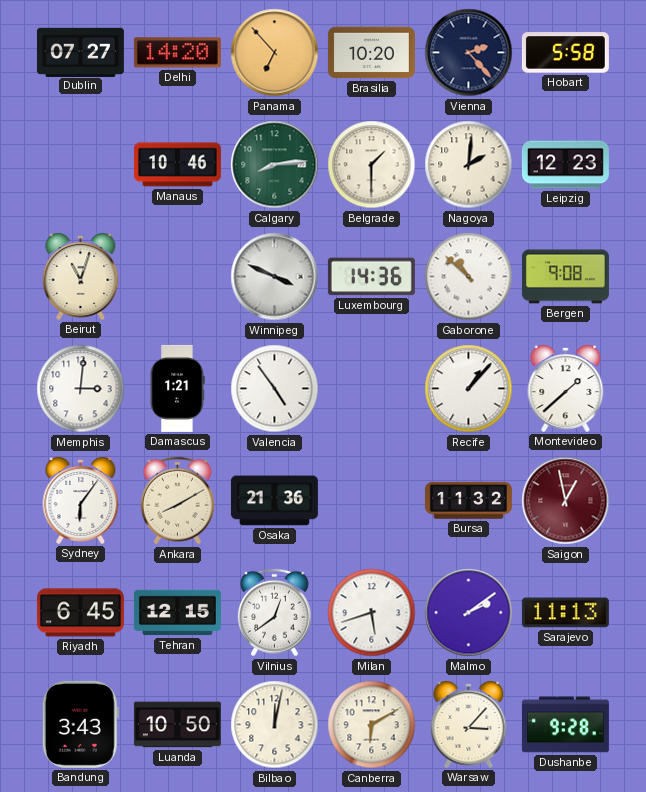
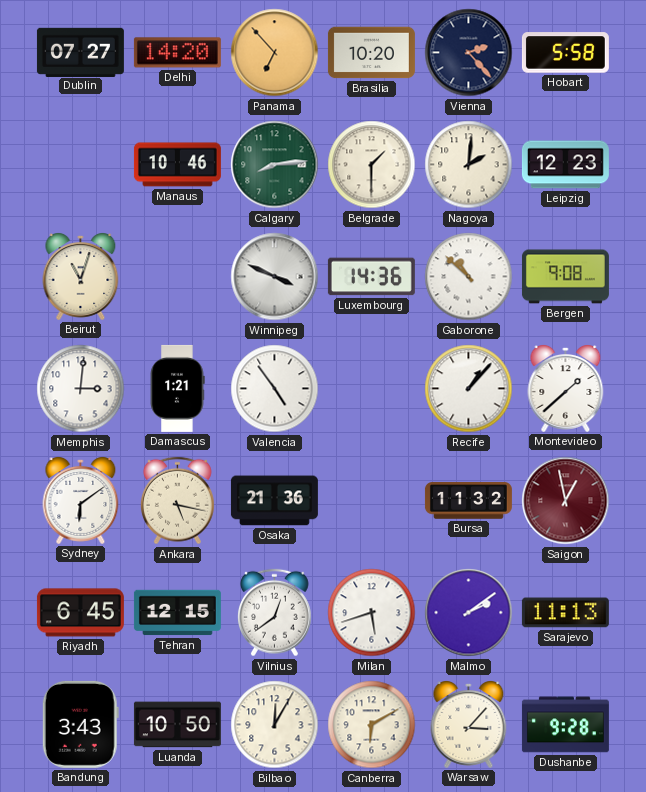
Sydney: 6:06 -> 6:09 (81, 501)
Ankara: 8:10 -> 5:17 (178, 501)
Bilbao: 12:02 -> 12:05 (275, 725)
